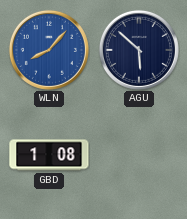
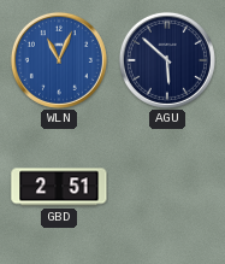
WLN: 8:07 -> 11:04 (59, 60)
GBD: 1:08 -> 2:51 (59, 187)
